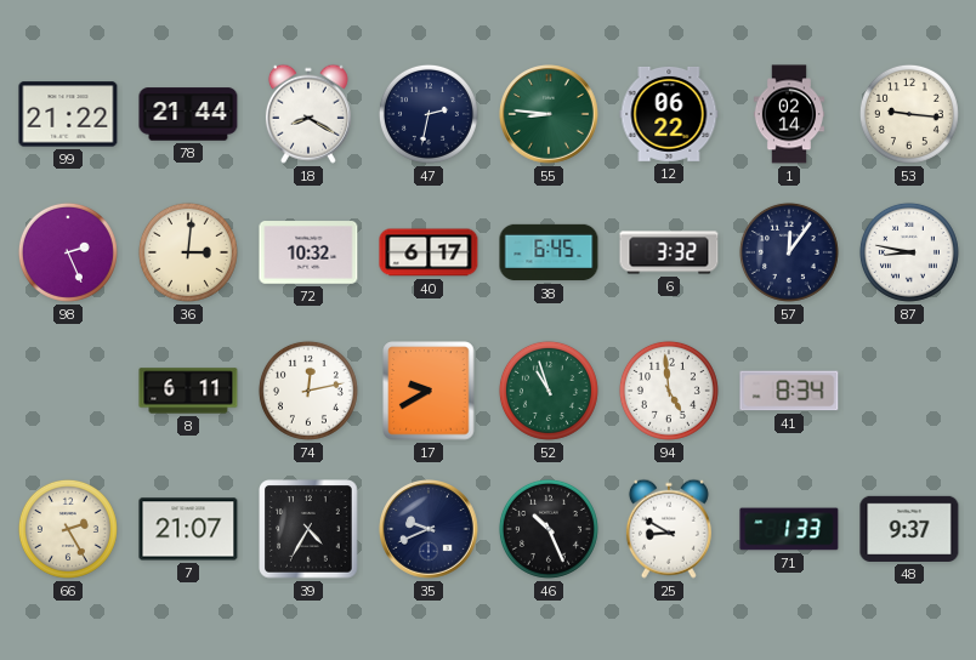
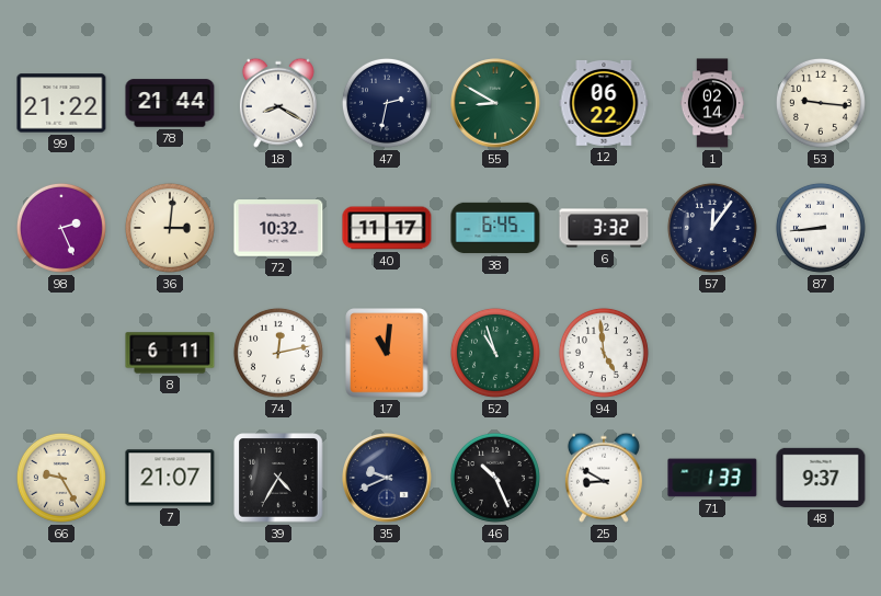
55: 8:46 -> 8:50 (495, 103)
40: 6:17 -> 11:17 (387, 228)
87: 8:47 -> 8:44 (821, 228)
17: 9:40 -> 11:01 (387, 353)
41: 8:34 -> none (789, 391)
66: 2:25 -> 9:25 (61, 478)
